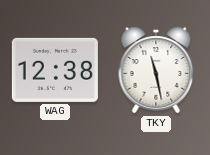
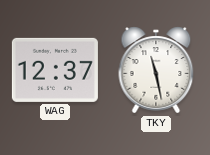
WAG: 12:38 -> 12:37 (55, 70)
